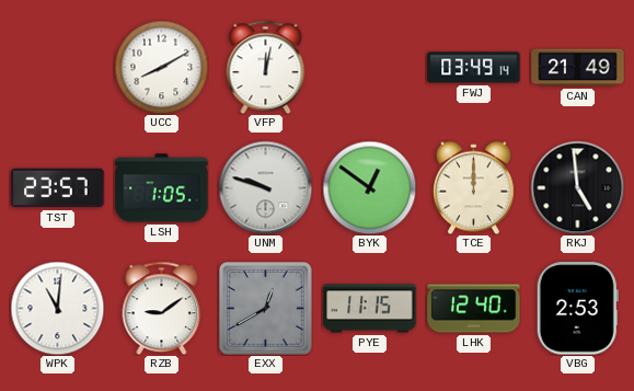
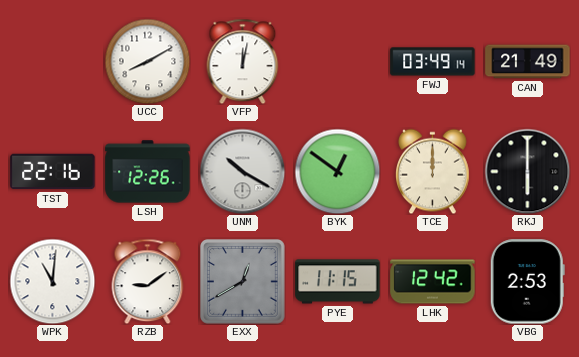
TST: 23:57 -> 22:16 (53, 172)
LSH: 1:05 -> 12:26 (148, 172)
UNM: 9:48 -> 10:20 (242, 171)
RKJ: 4:59 -> 6:00 (527, 171)
LHK: 12:40 -> 12:42 (433, 282)
